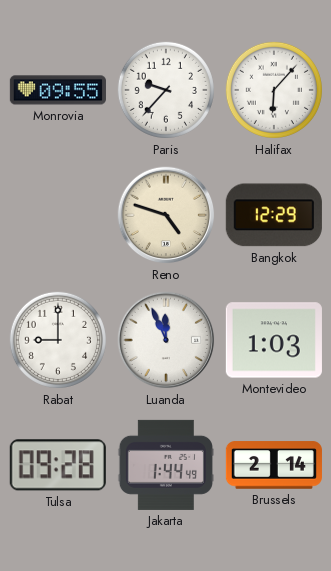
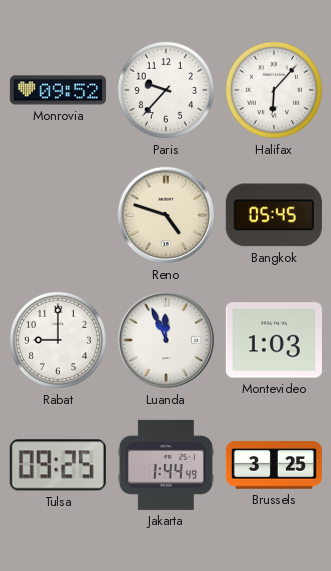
Monrovia: 09:55 -> 09:52 (58, 90)
Bangkok: 12:29 -> 05:45 (274, 215)
Tulsa: 09:28 -> 09:25 (58, 465)
Brussels: 2:14 -> 3:25 (274, 465)
